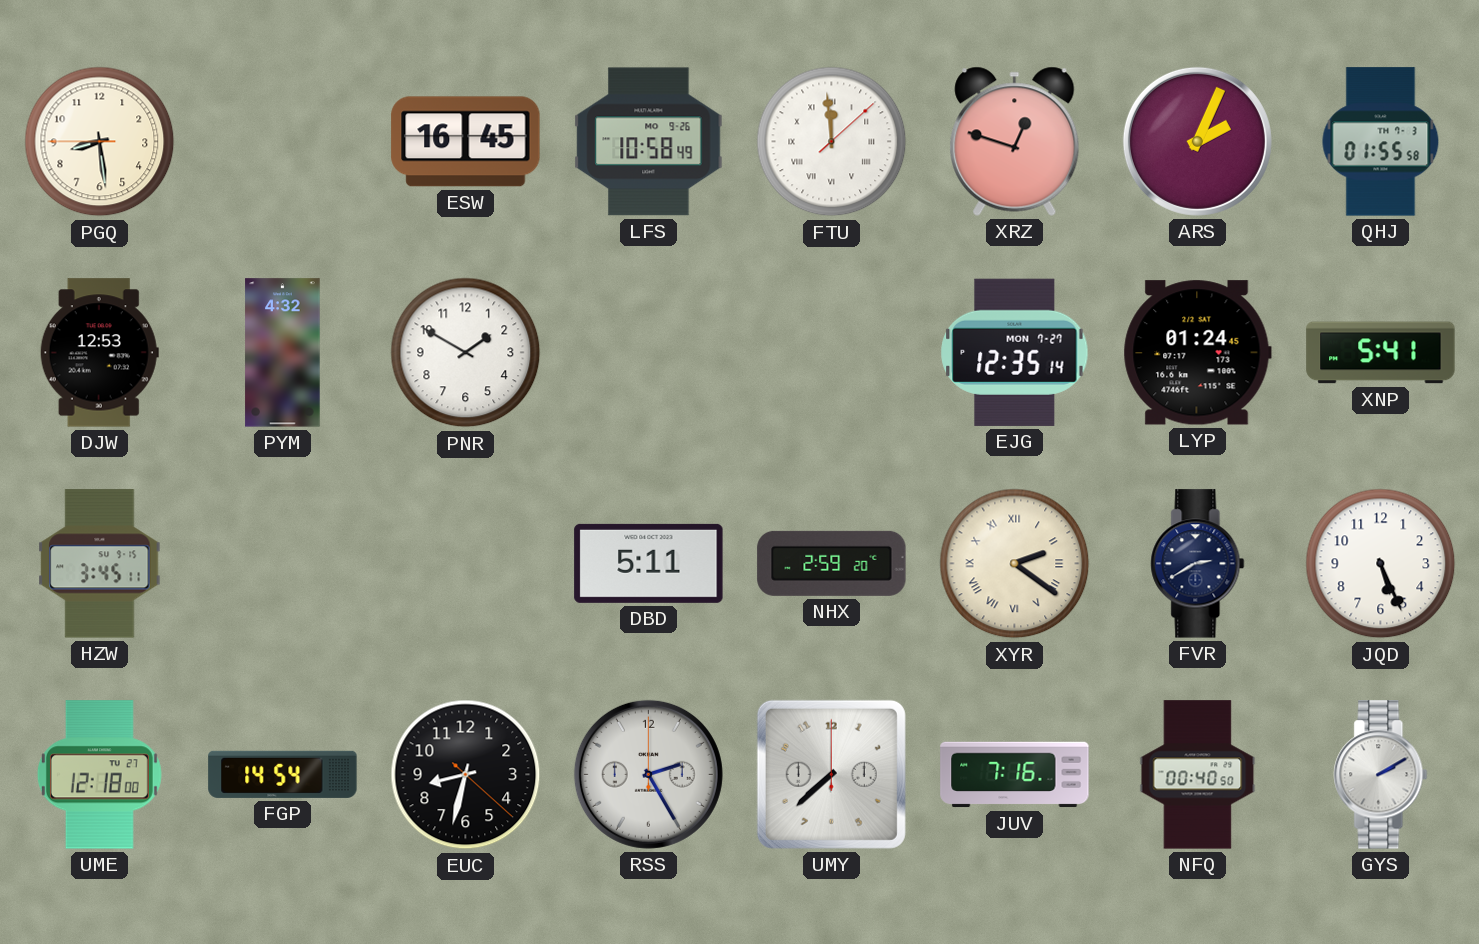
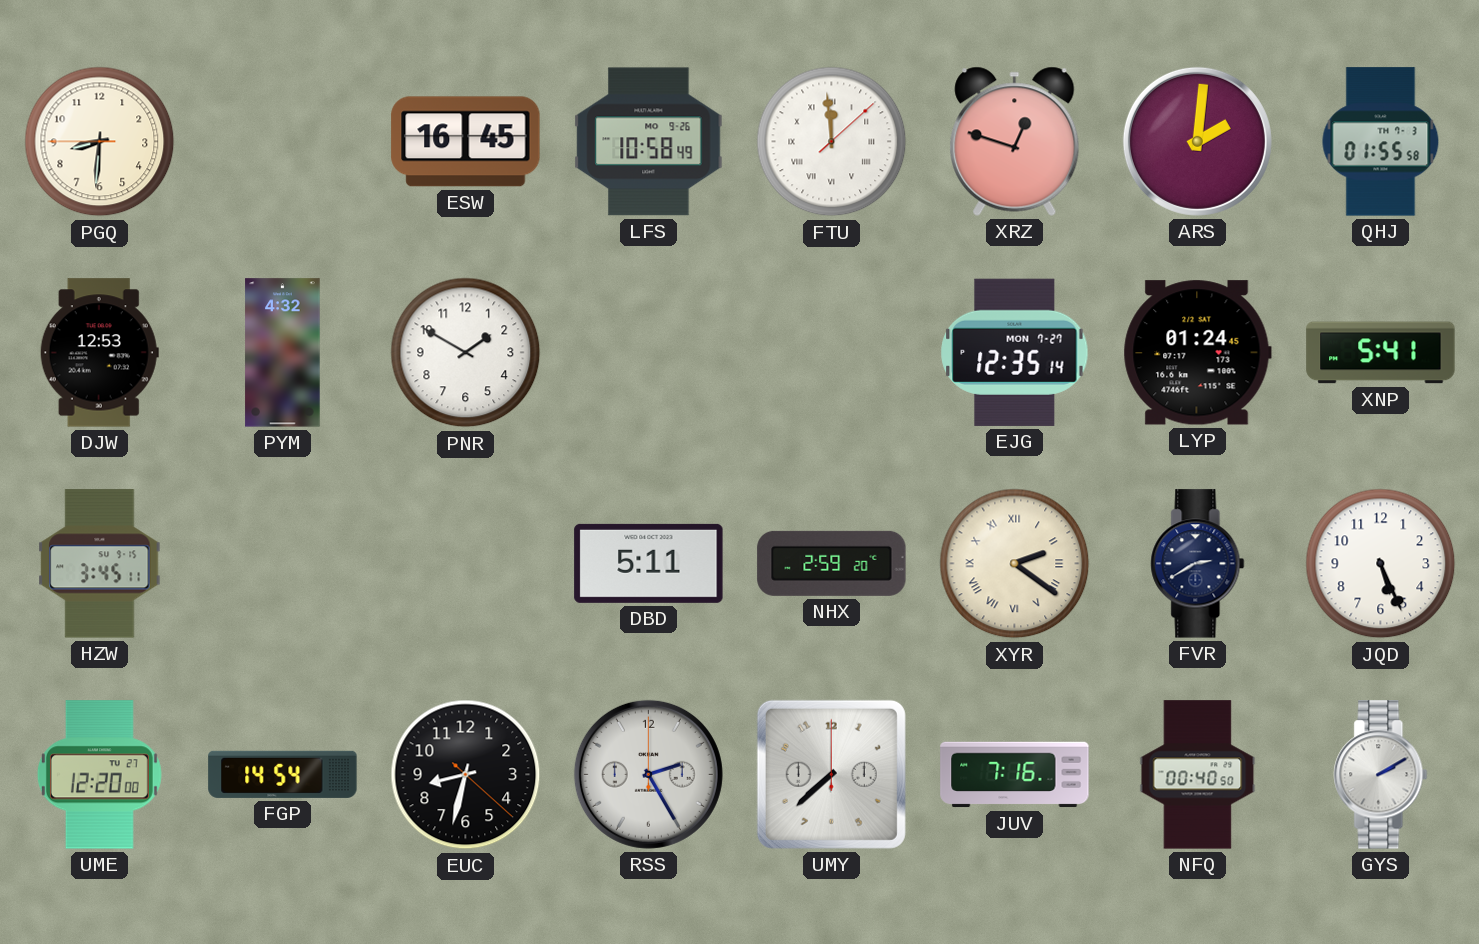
PGQ: 8:28 -> 8:30 (100, 142)
ARS: 2:04 -> 2:01 (1197, 141)
UME: 12:18 -> 12:20 (99, 775)
